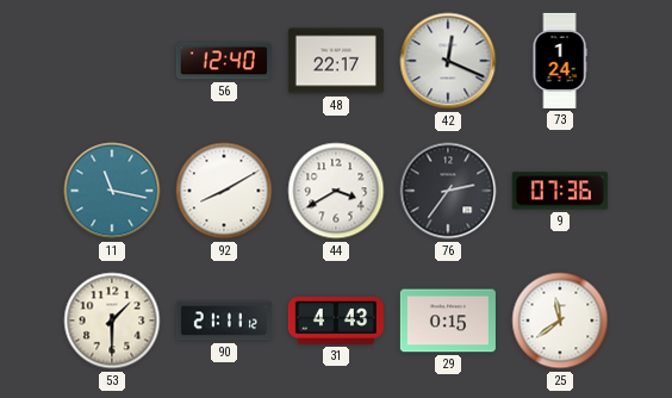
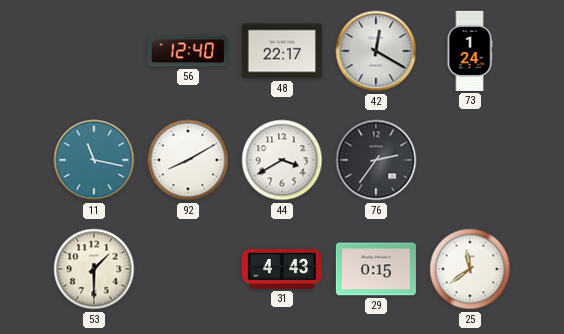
42: 12:19 -> 12:20 (376, 51)
9: 07:36 -> none (560, 191)
90: 21:11 -> none (224, 321)
